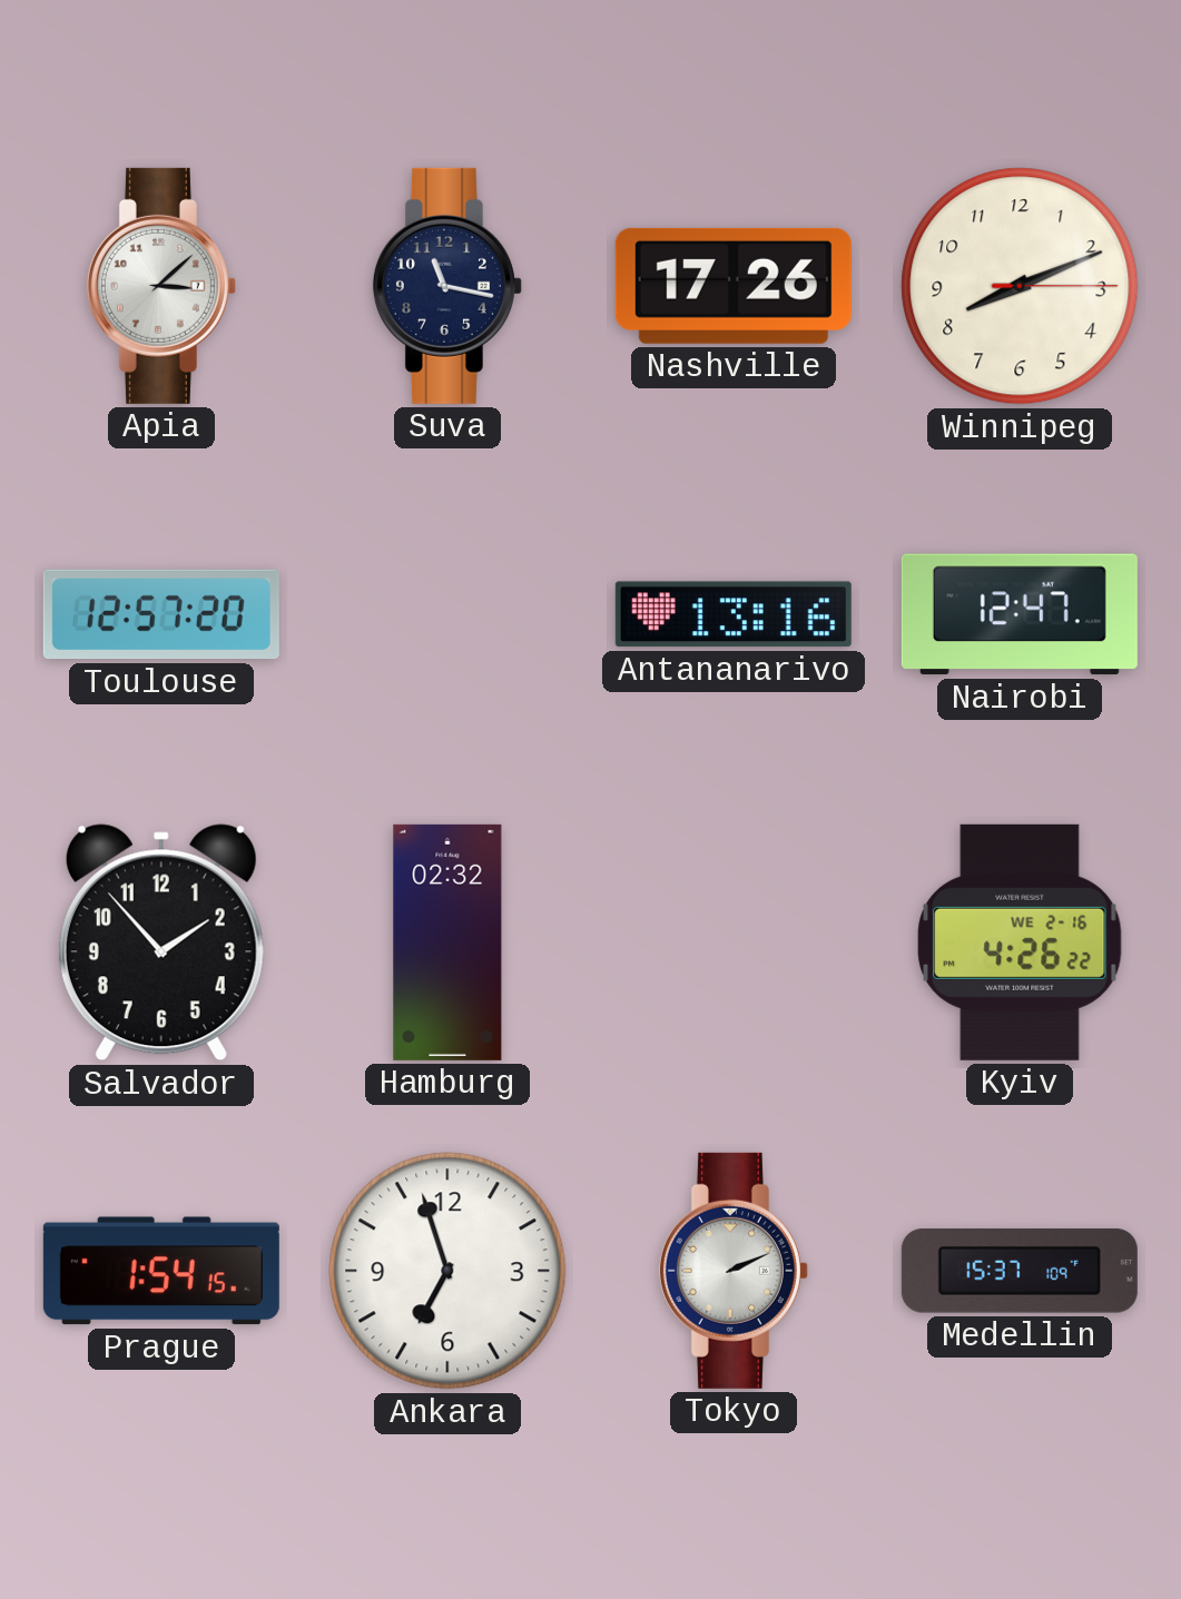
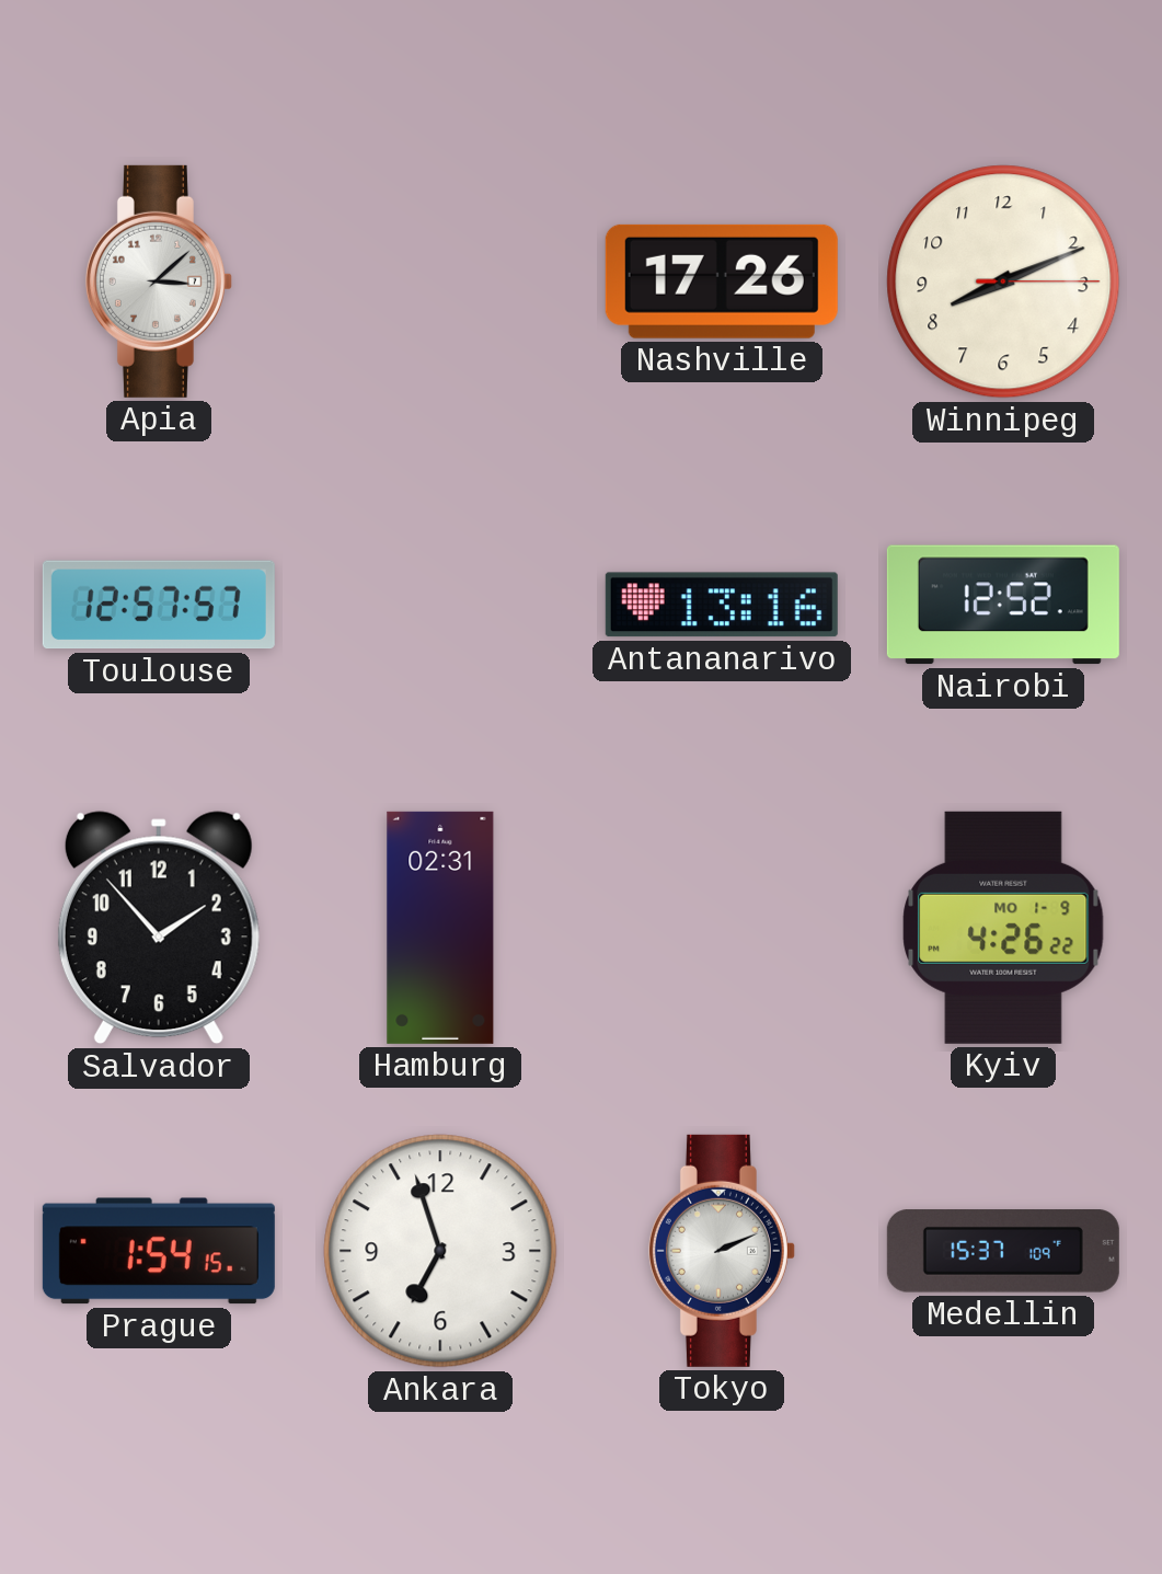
Suva: 11:17 -> none (447, 286)
Toulouse: 12:57:20 -> 12:57:57 (159, 605)
Nairobi: 12:47 -> 12:52 (1003, 605)
Hamburg: 02:32 -> 02:31 (440, 928)
Kyiv date: WE 2-16 -> MO 1-9 (1003, 928)
